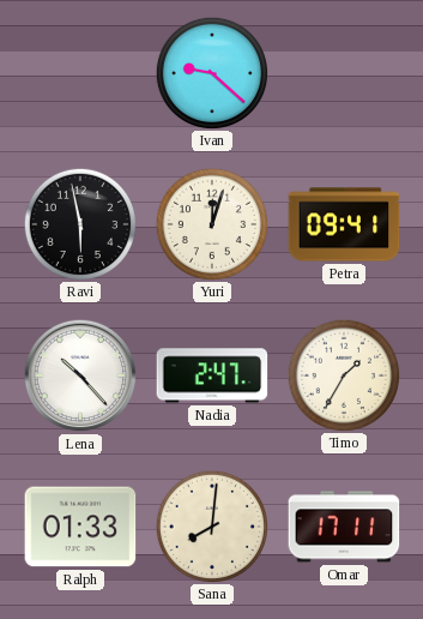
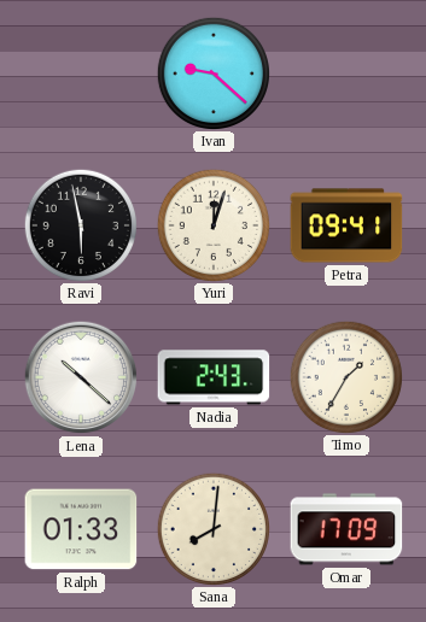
Lena: 10:23 -> 10:22 (81, 377)
Nadia: 2:47 -> 2:43 (214, 377)
Omar: 17:11 -> 17:09 (346, 529)
